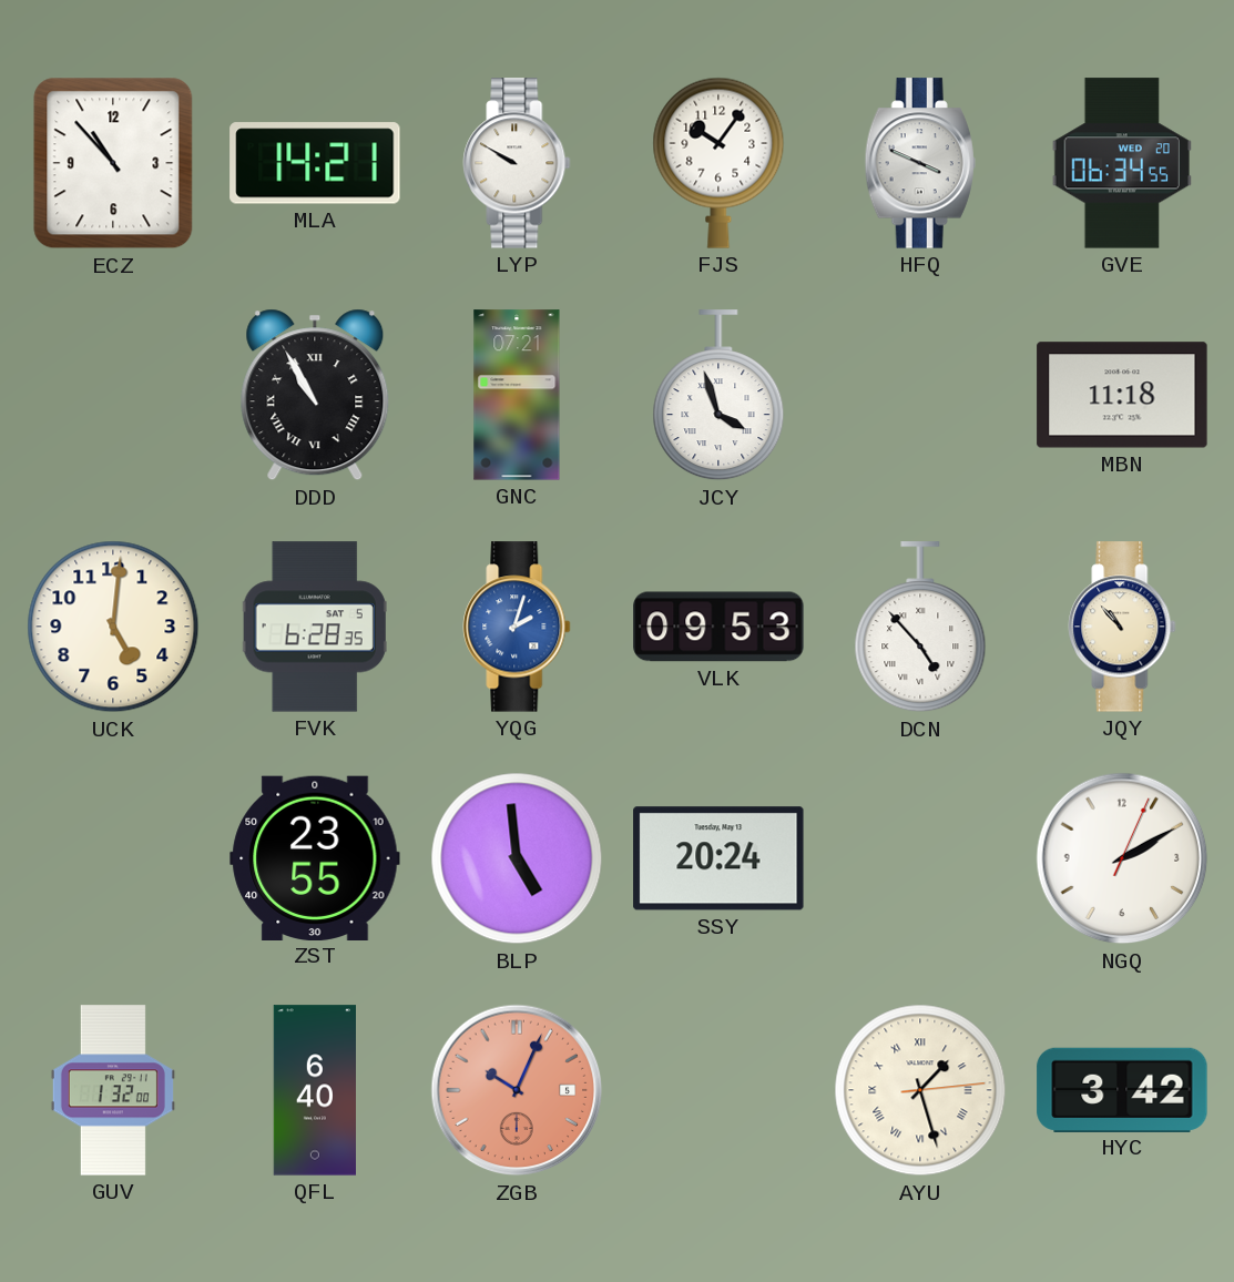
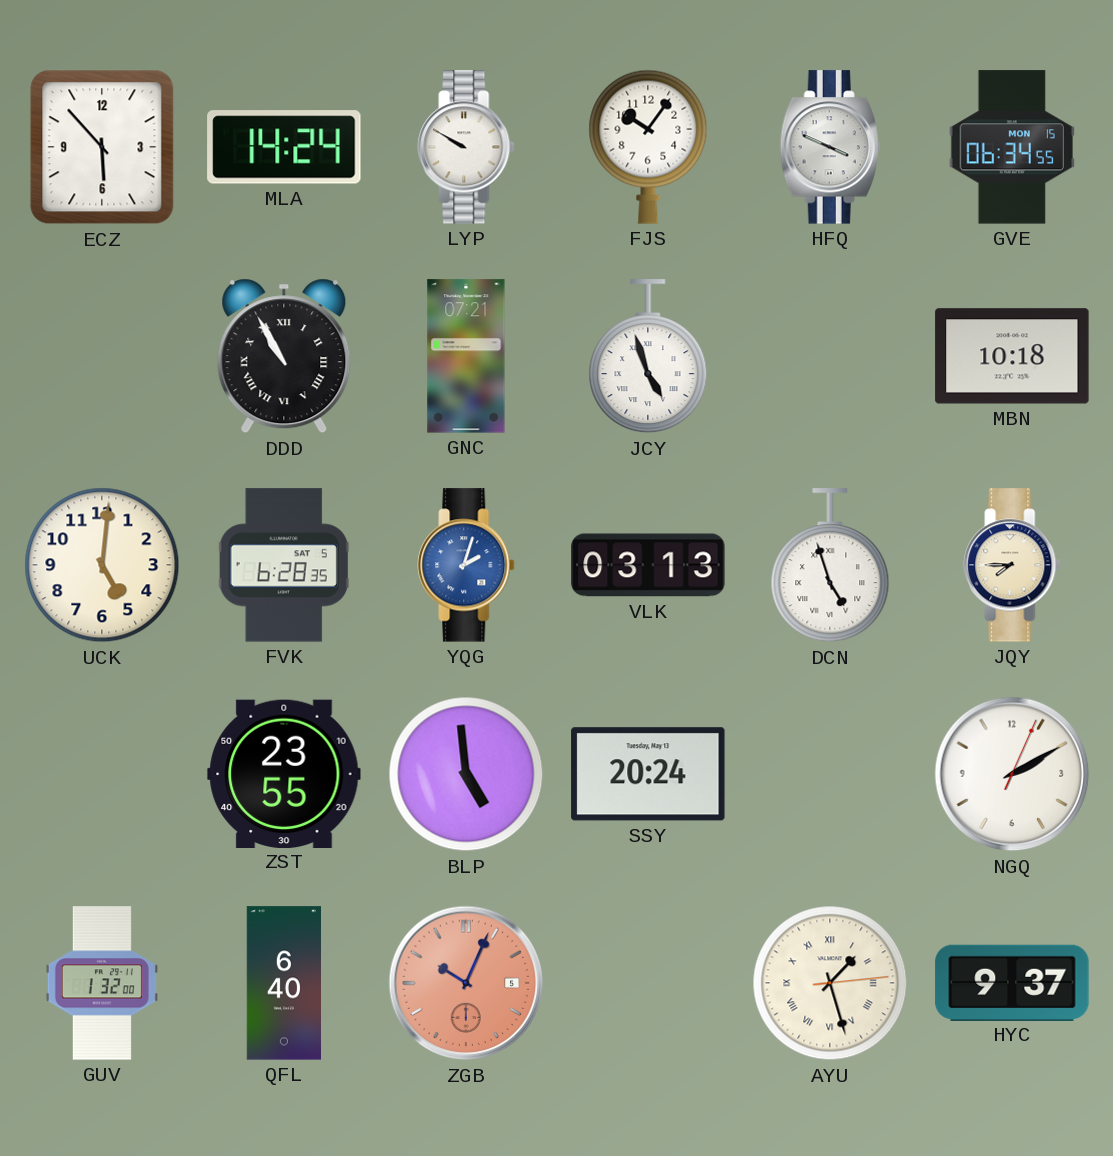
ECZ: 10:53 -> 5:53 (102, 147)
MLA: 14:21 -> 14:24 (284, 147)
GVE date: WED 20 -> MON 15 (1012, 147)
JCY: 3:57 -> 4:57 (648, 357)
MBN: 11:18 -> 10:18 (1012, 356)
VLK: 09:53 -> 03:13 (648, 565)
DCN: 4:53 -> 4:57 (830, 566)
JQY: 10:53 -> 7:45 (1012, 565)
HYC: 3:42 -> 9:37 (1012, 982)
